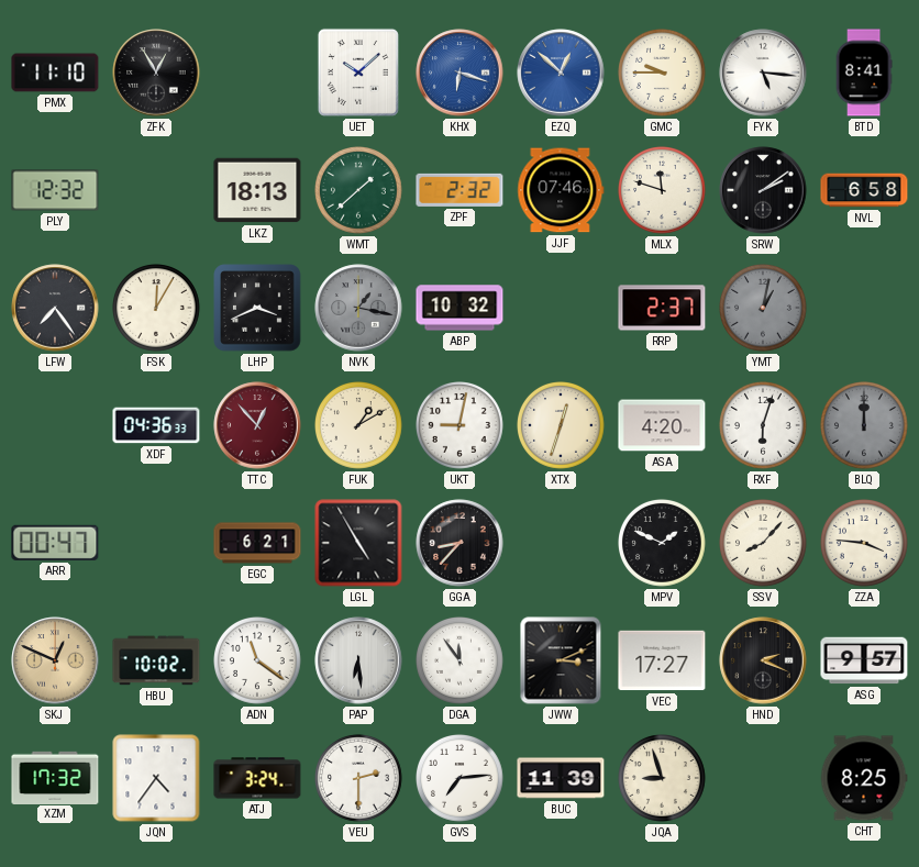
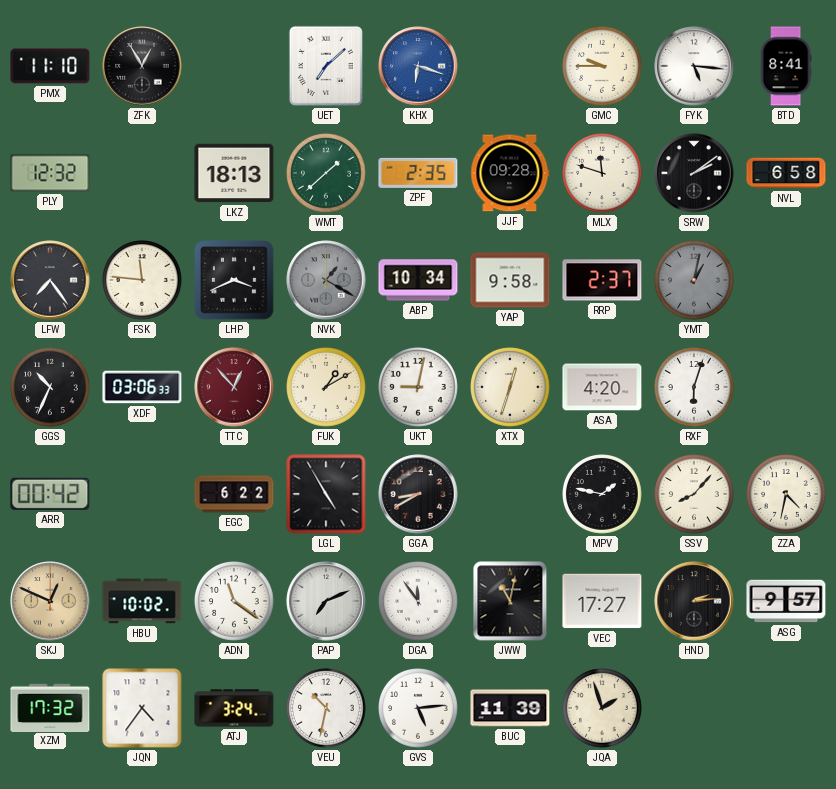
UET: 10:08 -> 7:08 (326, 66)
EZQ: 12:52 -> none (561, 73)
ZPF: 2:32 -> 2:35 (418, 173)
JJF: 07:46 -> 09:28 (510, 173)
FSK: 12:05 -> 11:46 (143, 281)
NVK: 1:17 -> 1:20 (326, 280)
ABP: 10:32 -> 10:34 (418, 280)
YAP: none -> 9:58 (510, 280)
GGS: none -> 10:34 (51, 388)
XDF: 04:36 -> 03:06 (142, 387)
BLQ: 12:00 -> none (865, 426)
ARR: 00:47 -> 00:42 (50, 494)
EGC: 6:21 -> 6:22 (234, 494)
GGA: 8:37 -> 8:40 (418, 494)
MPV: 1:49 -> 1:47 (603, 495)
ZZA: 3:46 -> 4:32 (787, 495)
PAP: 6:29 -> 7:11 (326, 601)
JWW: 3:11 -> 11:02 (510, 601)
HND: 2:19 -> 2:14 (694, 601)
VEU: 2:30 -> 10:32 (327, 709)
GVS: 7:14 -> 5:14 (419, 709)
JQA: 8:57 -> 1:57 (603, 709)
CHT: 8:25 -> none (864, 778)
